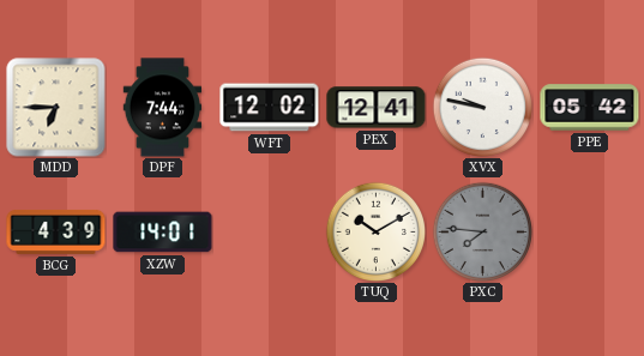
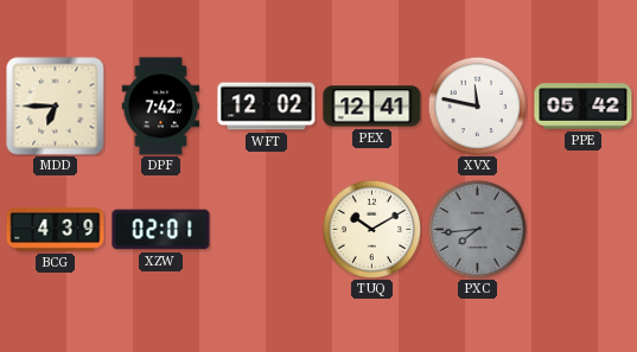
DPF: 7:44 -> 7:42 (161, 107)
XVX: 9:47 -> 11:47 (477, 105)
XZW: 14:01 -> 02:01 (161, 230)
PXC: 7:46 -> 7:44 (477, 229)
